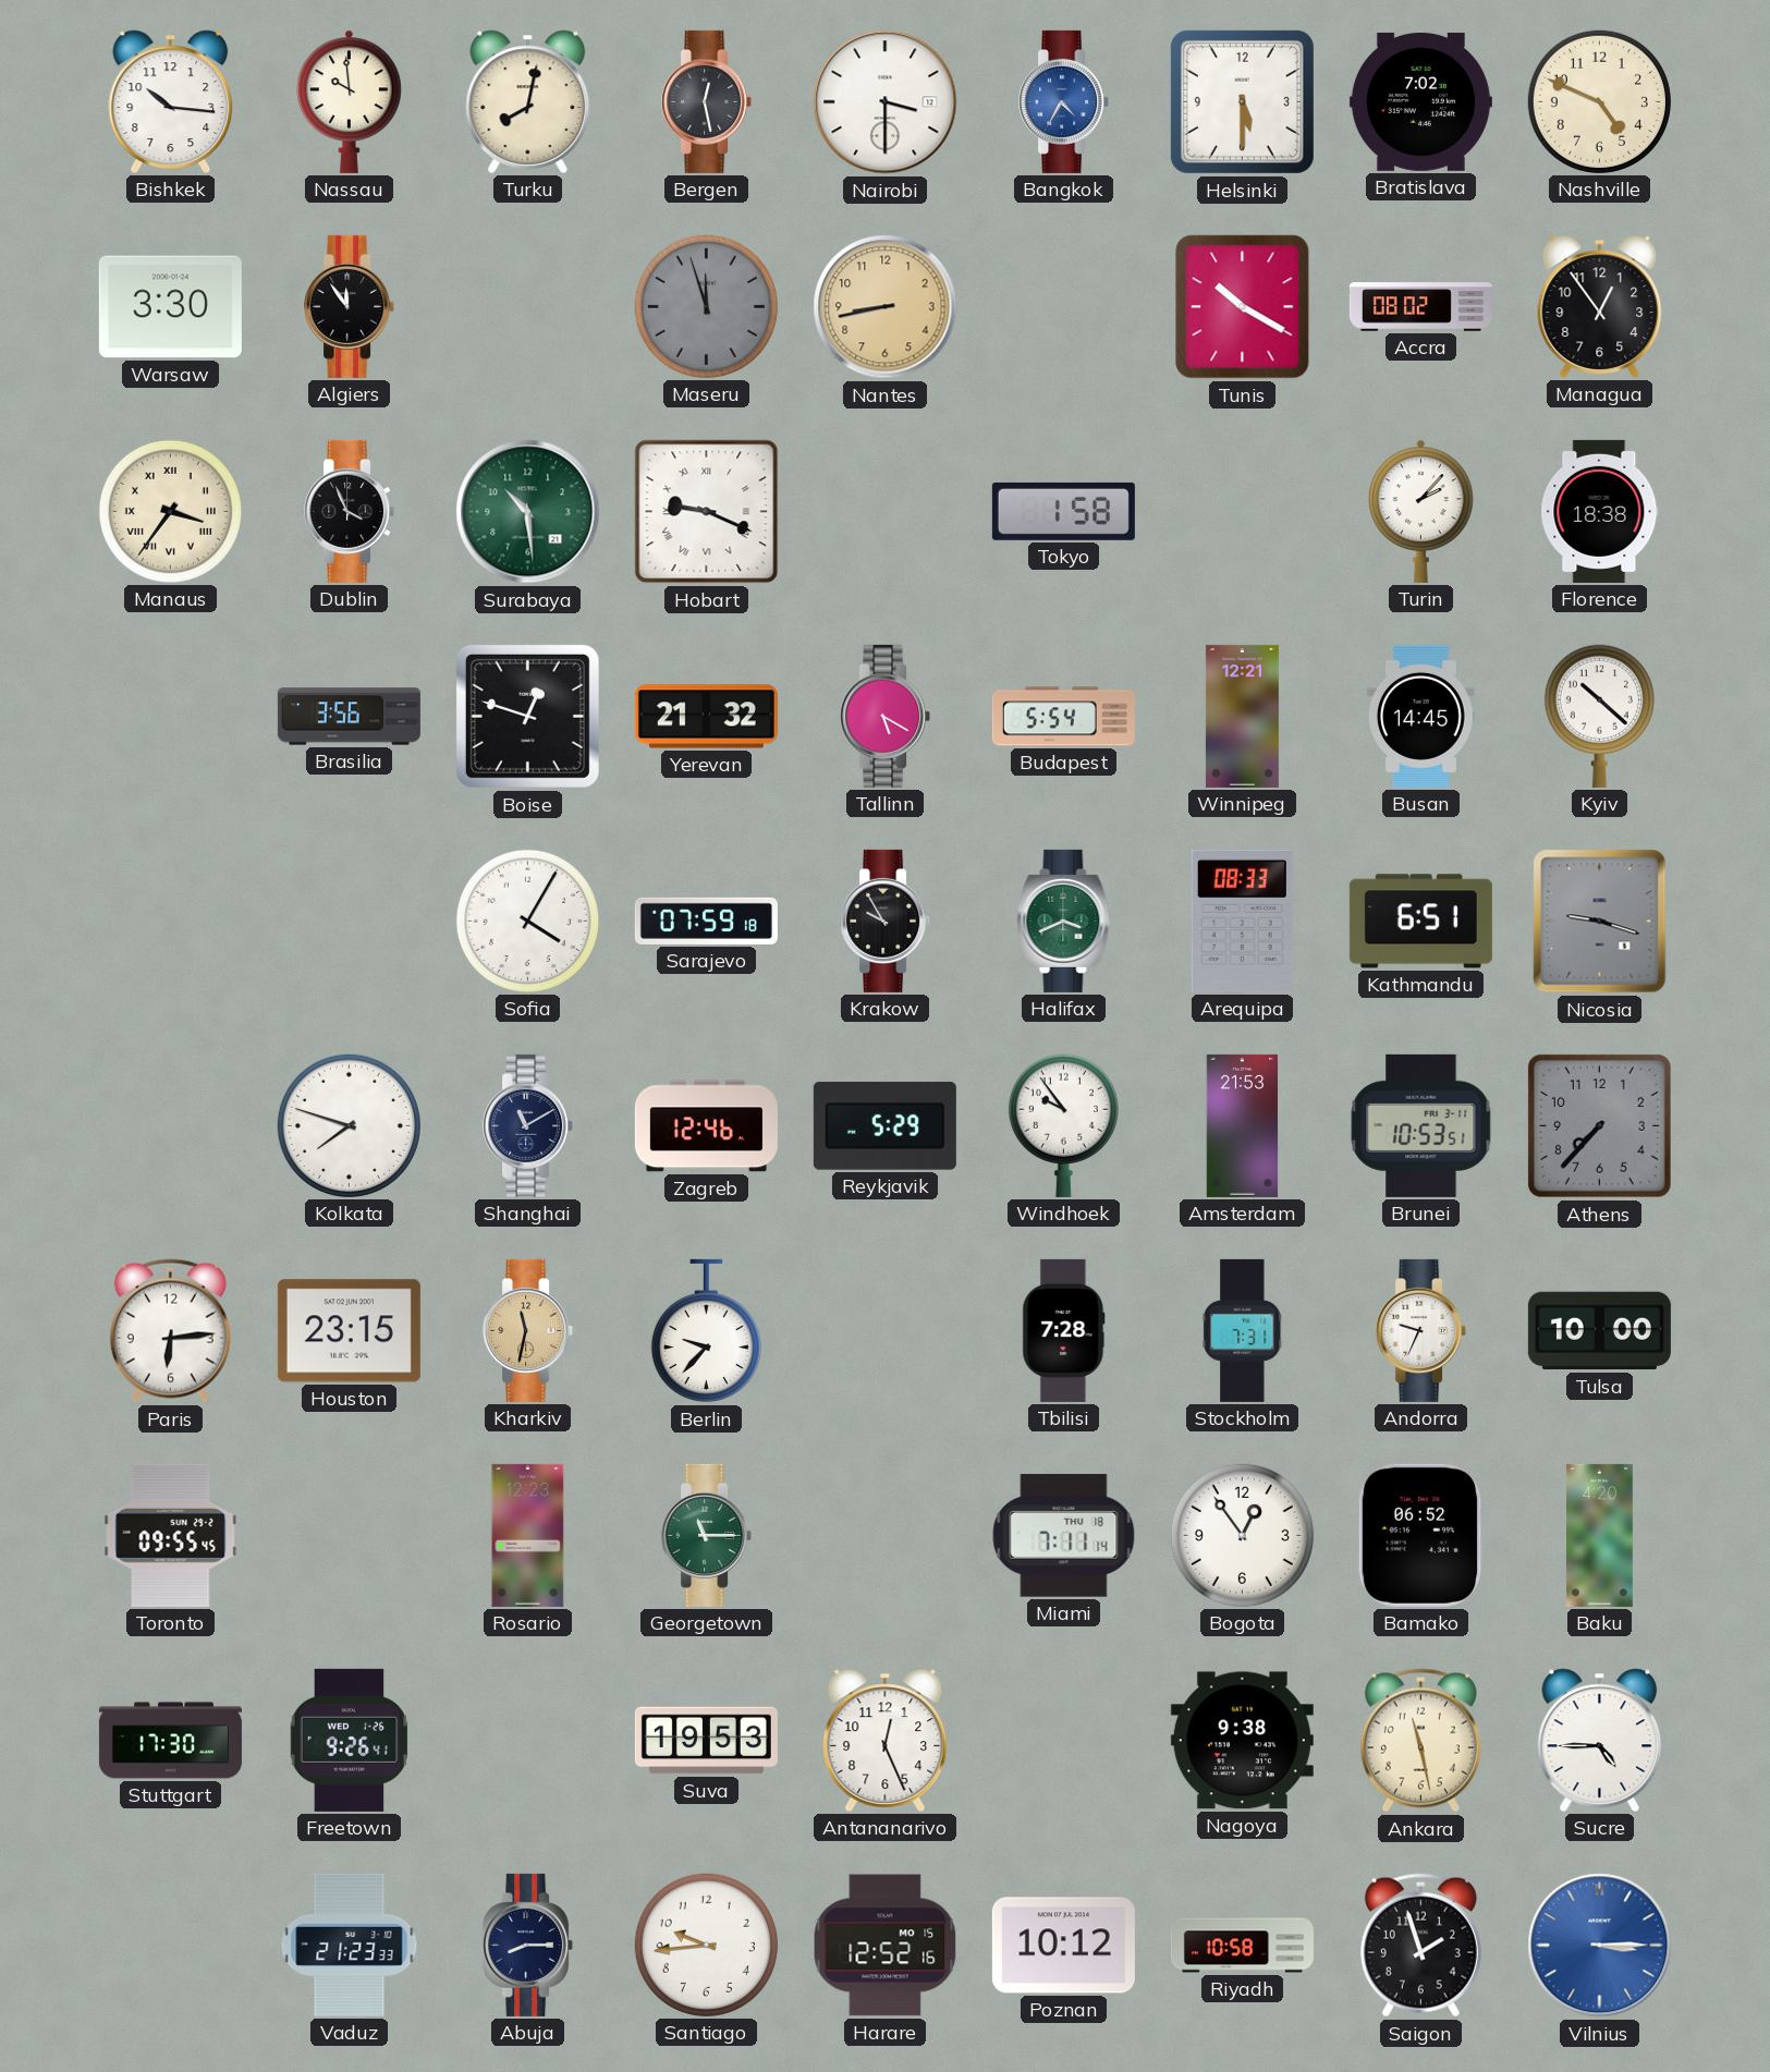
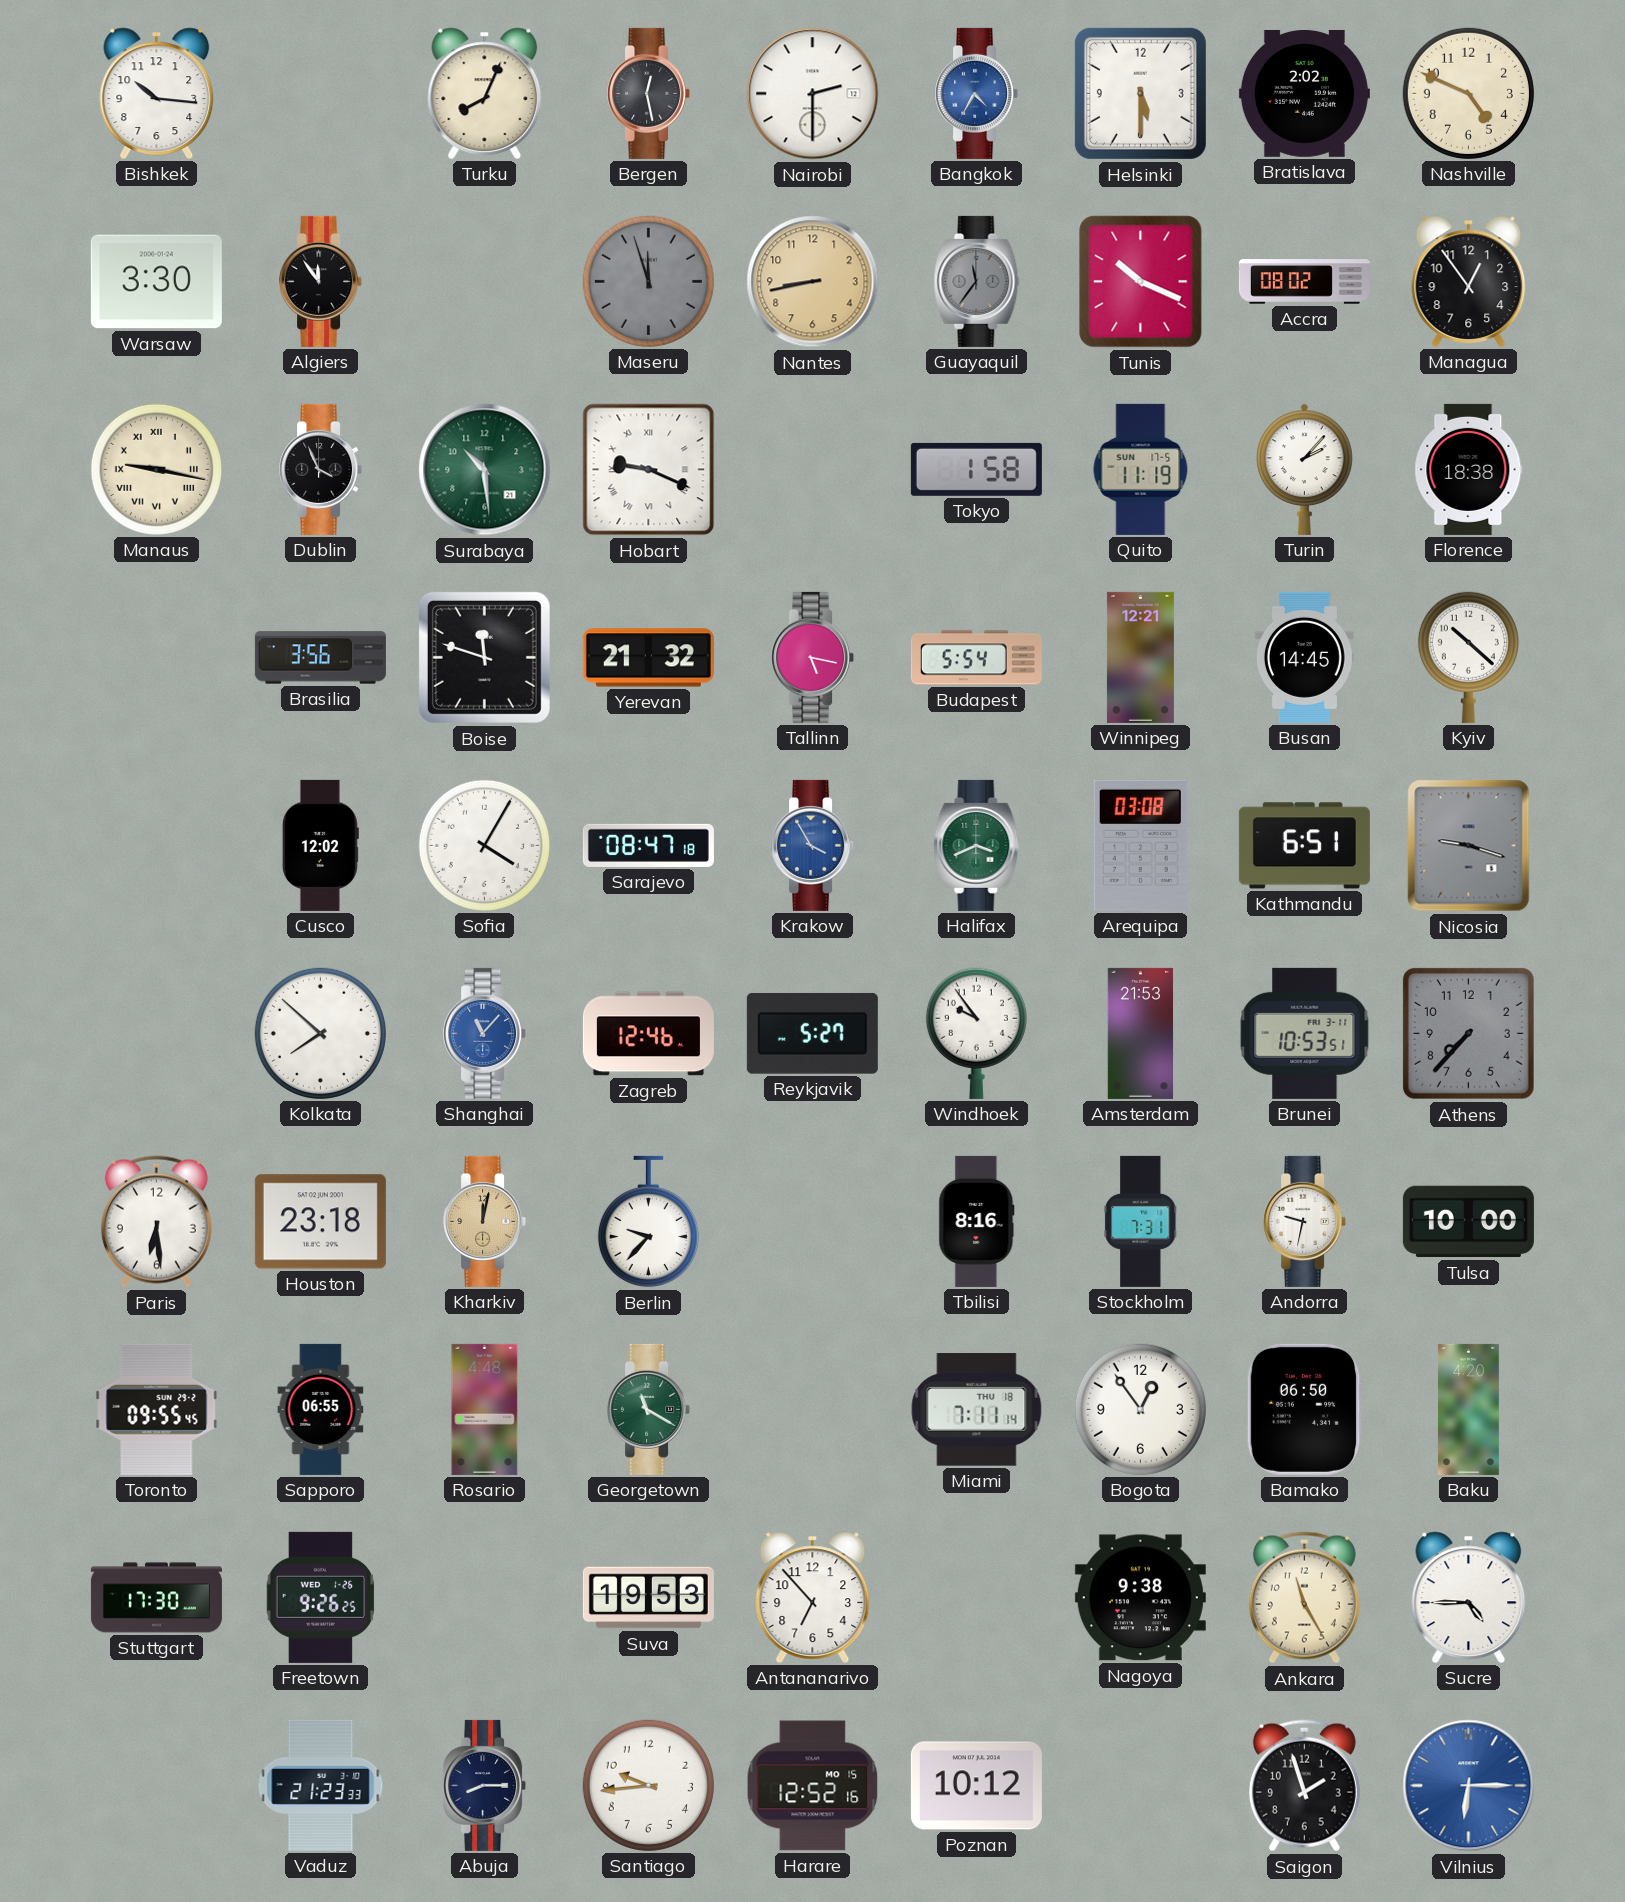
Nassau: 9:59 -> none (350, 101)
Turku: 8:02 -> 8:04 (485, 93)
Nairobi: 3:30 -> 2:30 (813, 94)
Bratislava: 7:02 -> 2:02 (1304, 93)
Guayaquil: none -> 11:36 (977, 281)
Tunis: 10:20 -> 10:19 (1141, 282)
Manaus: 3:36 -> 9:17 (156, 469)
Quito: none -> 11:19 (1141, 469)
Boise: 12:48 -> 11:48 (484, 657)
Tallinn: 5:20 -> 5:17 (813, 657)
Cusco: none -> 12:02 (320, 845)
Sarajevo: 07:59 -> 08:47 (648, 845)
Krakow: 9:55 -> 3:55 (813, 845)
Krakow dial: black -> blue (813, 845)
Arequipa: 08:33 -> 03:08 (1140, 845)
Kolkata: 7:48 -> 7:52 (320, 1033)
Shanghai: 11:10 -> 11:07 (485, 1033)
Shanghai dial: navy -> blue (485, 1033)
Reykjavik: 5:29 -> 5:27 (812, 1034)
Paris: 6:14 -> 6:29 (156, 1222)
Houston: 23:15 -> 23:18 (320, 1222)
Kharkiv: 11:32 -> 12:02 (485, 1221)
Tbilisi: 7:28 -> 8:16 (977, 1221)
Andorra: 9:34 -> 9:32 (1305, 1221)
Sapporo: none -> 06:55 (321, 1409)
Rosario: 12:23 -> 4:48 (485, 1409)
Georgetown: 11:15 -> 11:20 (649, 1409)
Bamako: 06:52 -> 06:50 (1304, 1409)
Freetown: 9:26:41 -> 9:26:25 (321, 1597)
Antananarivo: 12:26 -> 6:53 (813, 1597)
Ankara: 11:28 -> 11:25 (1304, 1598)
Riyadh: 10:58 -> none (1242, 1946)
Vilnius: 3:15 -> 6:15 (1469, 1786)
